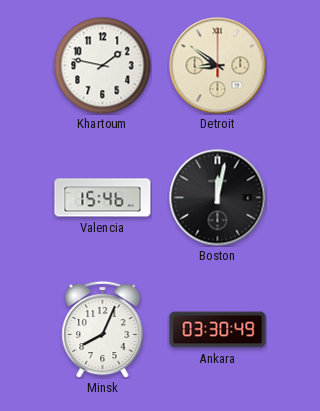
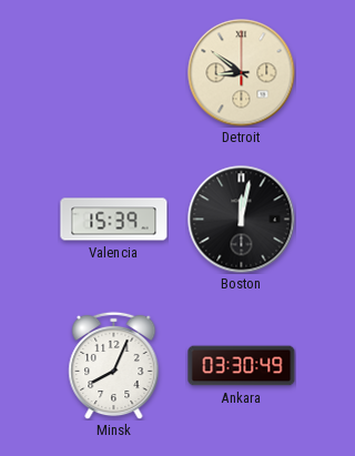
Khartoum: 1:47 -> none (102, 65)
Valencia: 15:46 -> 15:39 (114, 220)
